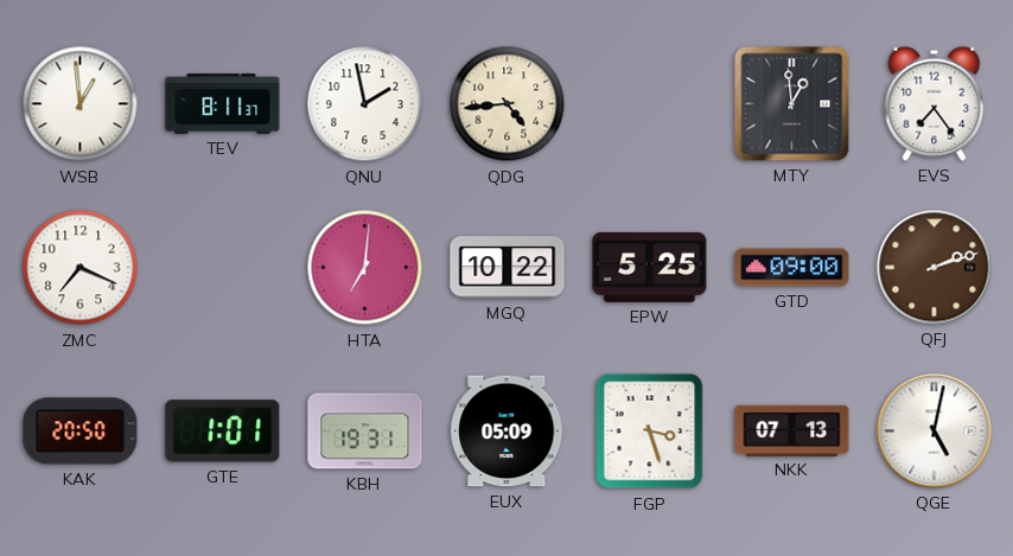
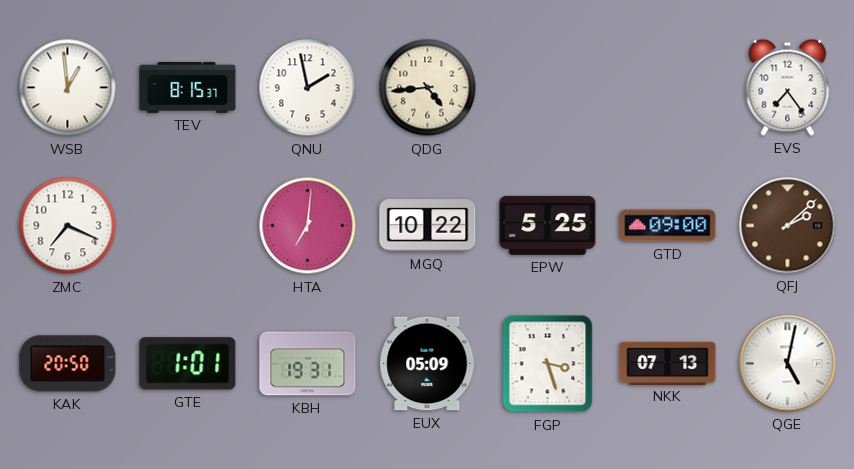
TEV: 8:11 -> 8:15 (188, 87)
MTY: 12:59 -> none (792, 104)
QFJ: 2:12 -> 2:08 (788, 226)
